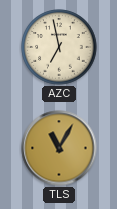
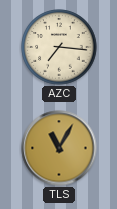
AZC: 6:58 -> 7:16 (59, 47)
